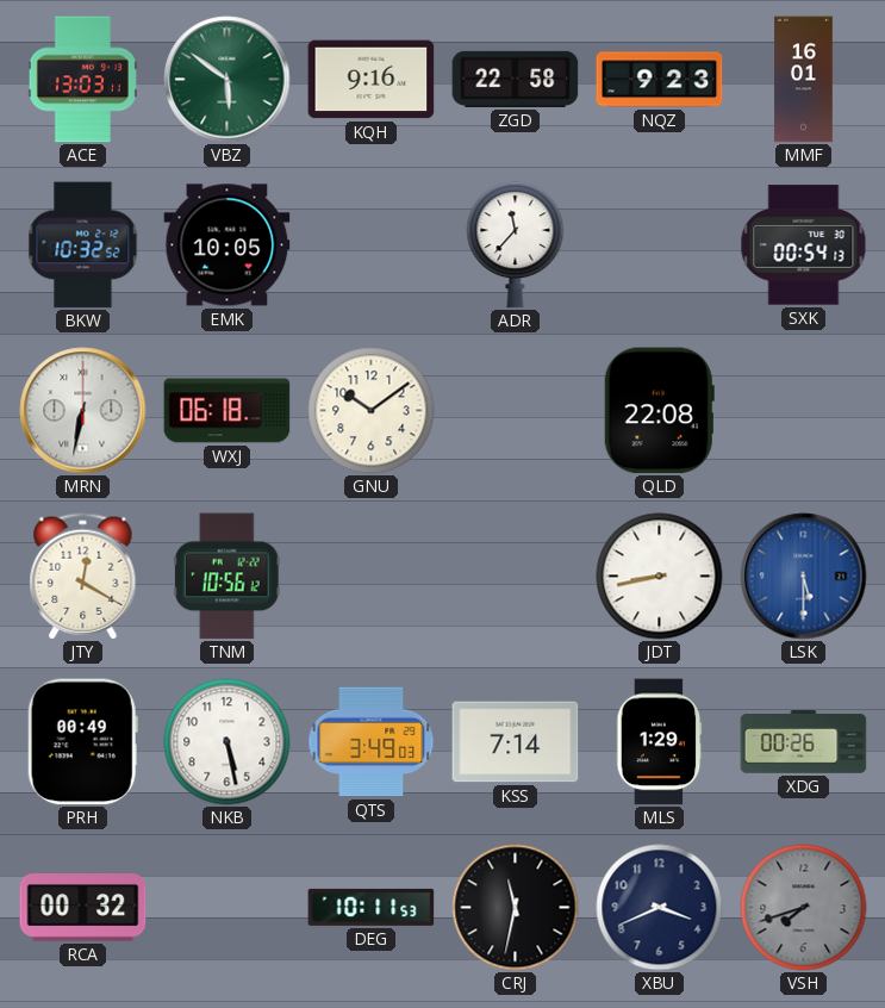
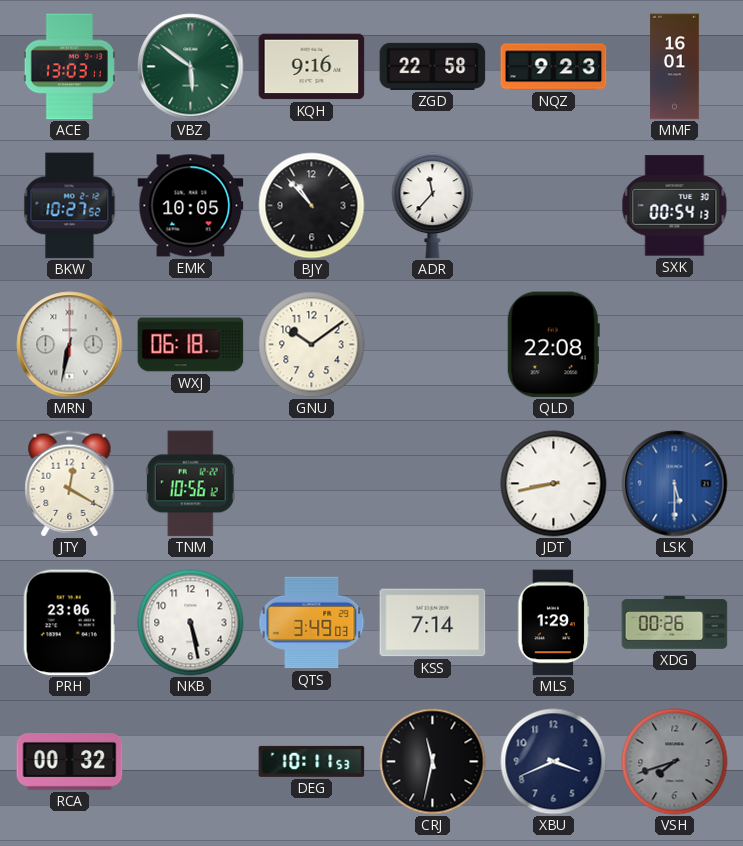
BKW: 10:32 -> 10:27 (70, 206)
BJY: none -> 10:53 (312, 206)
PRH: 00:49 -> 23:06 (69, 623)
